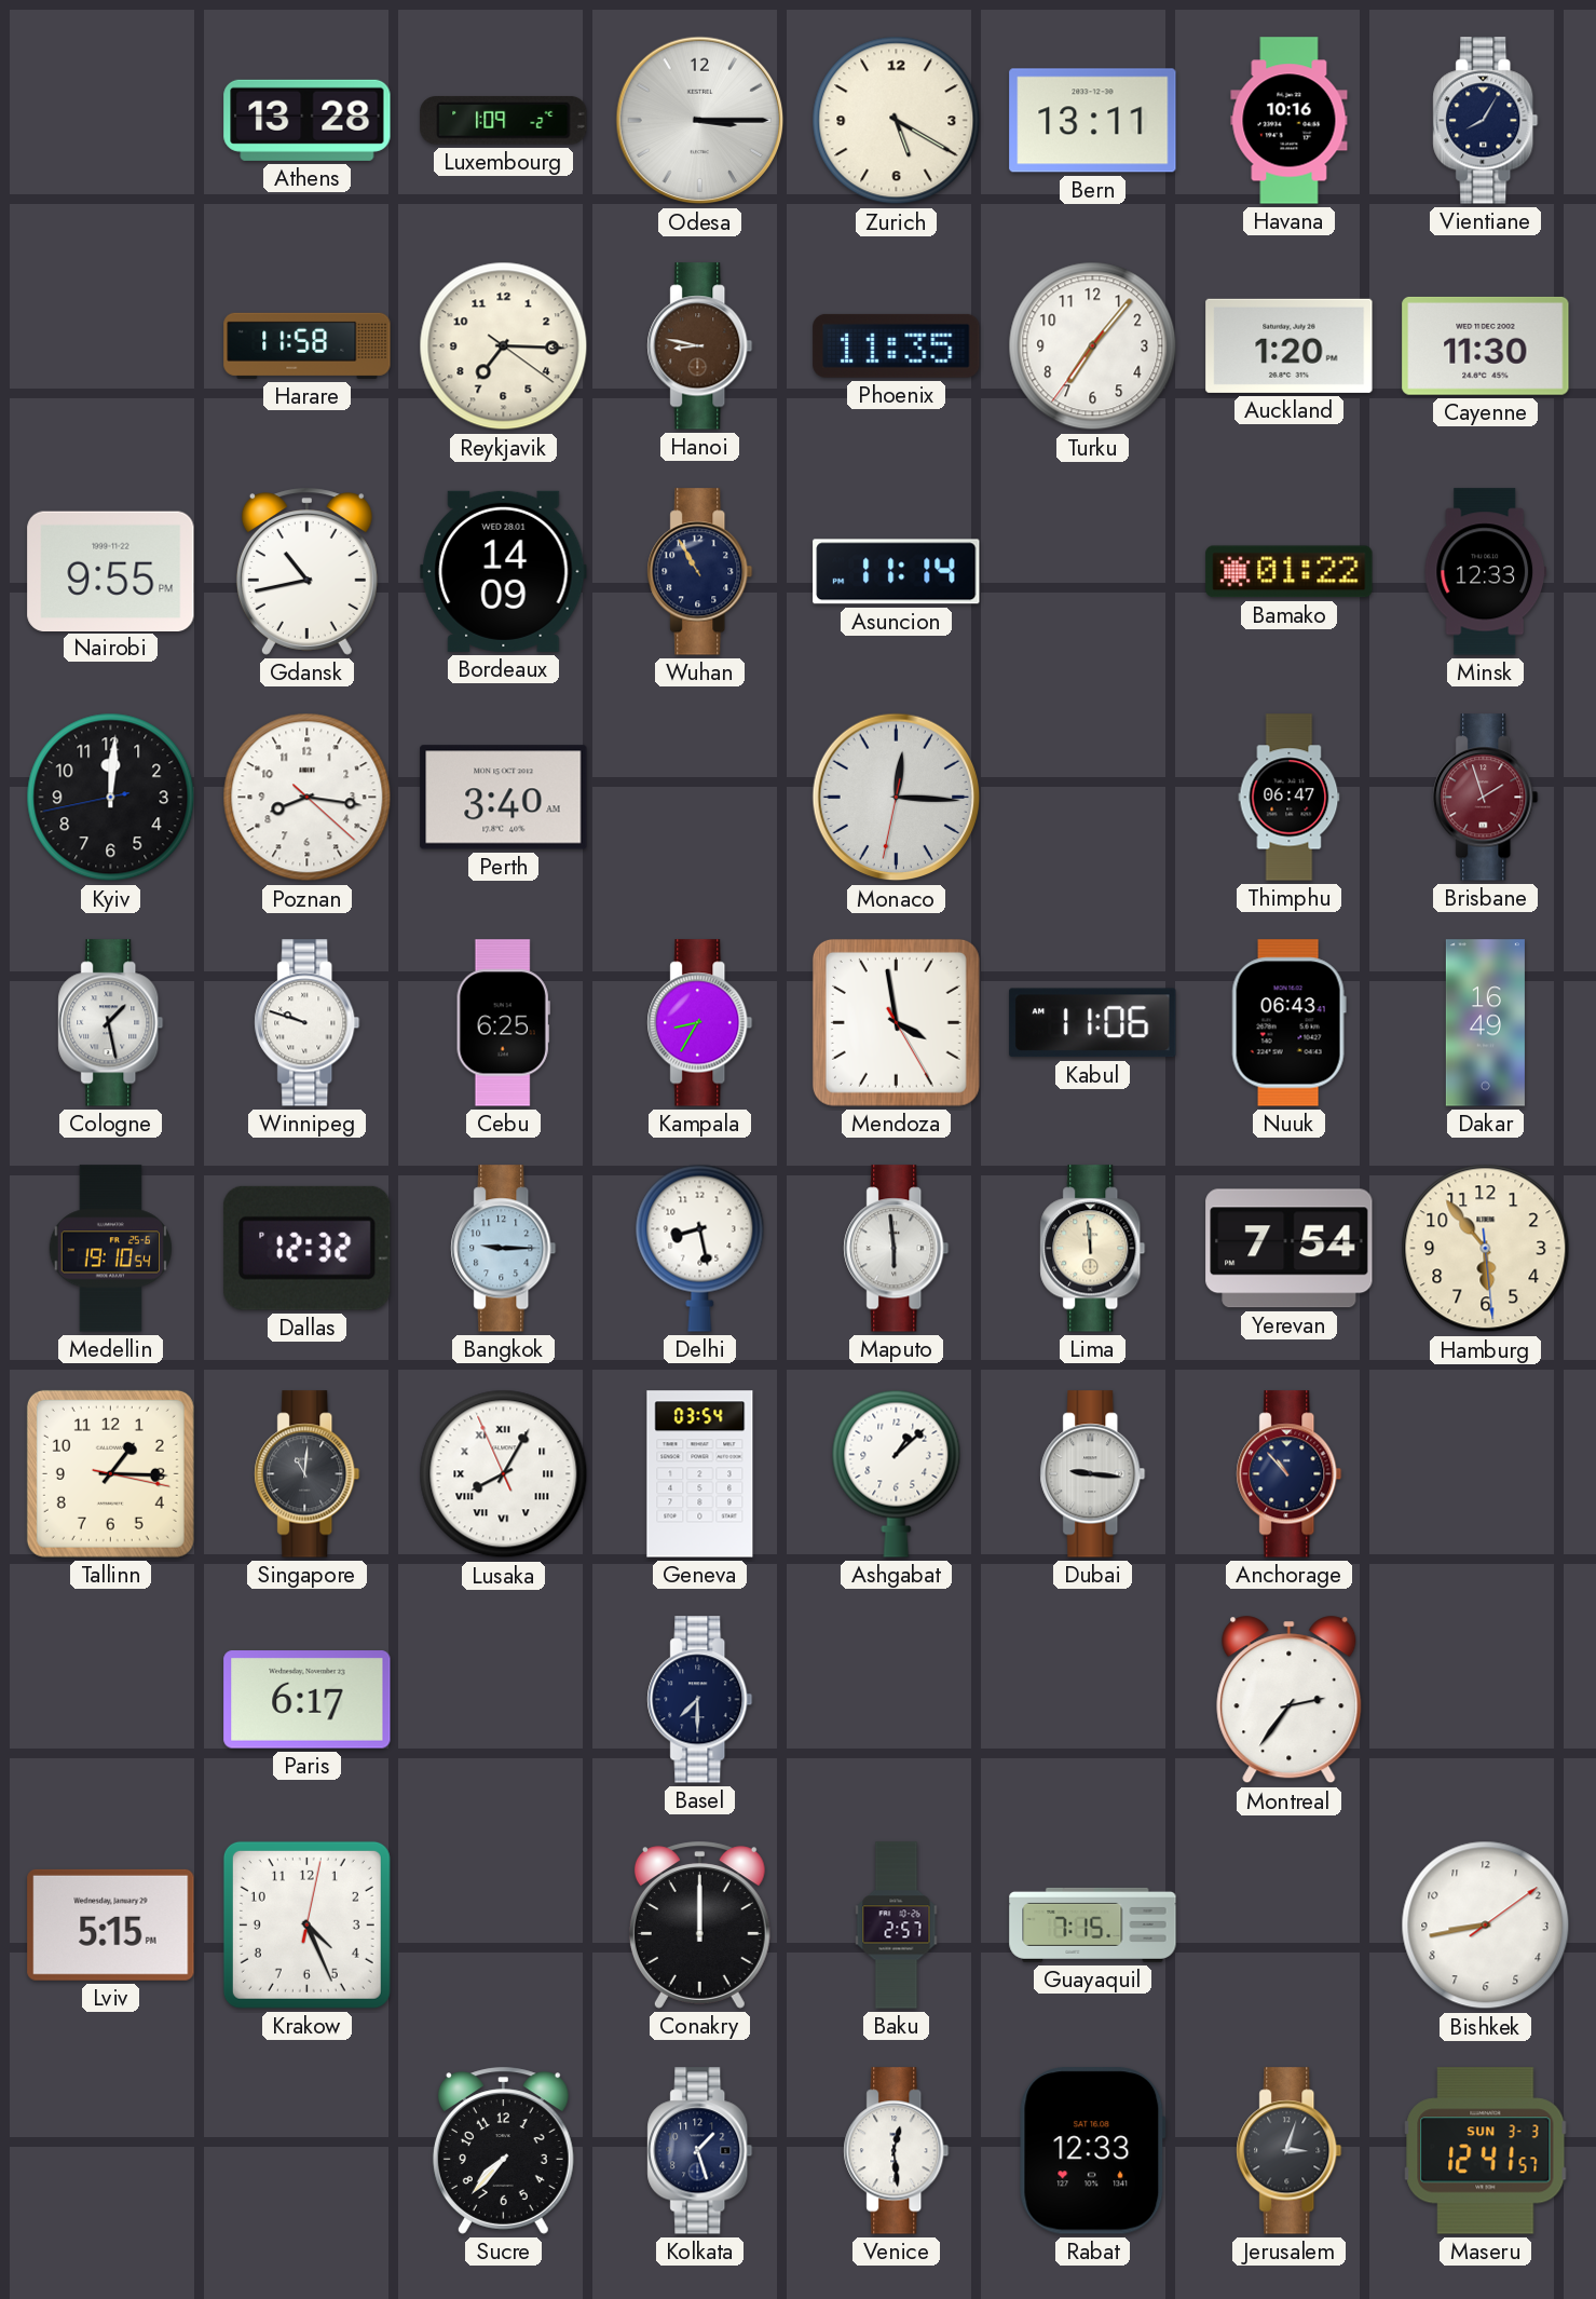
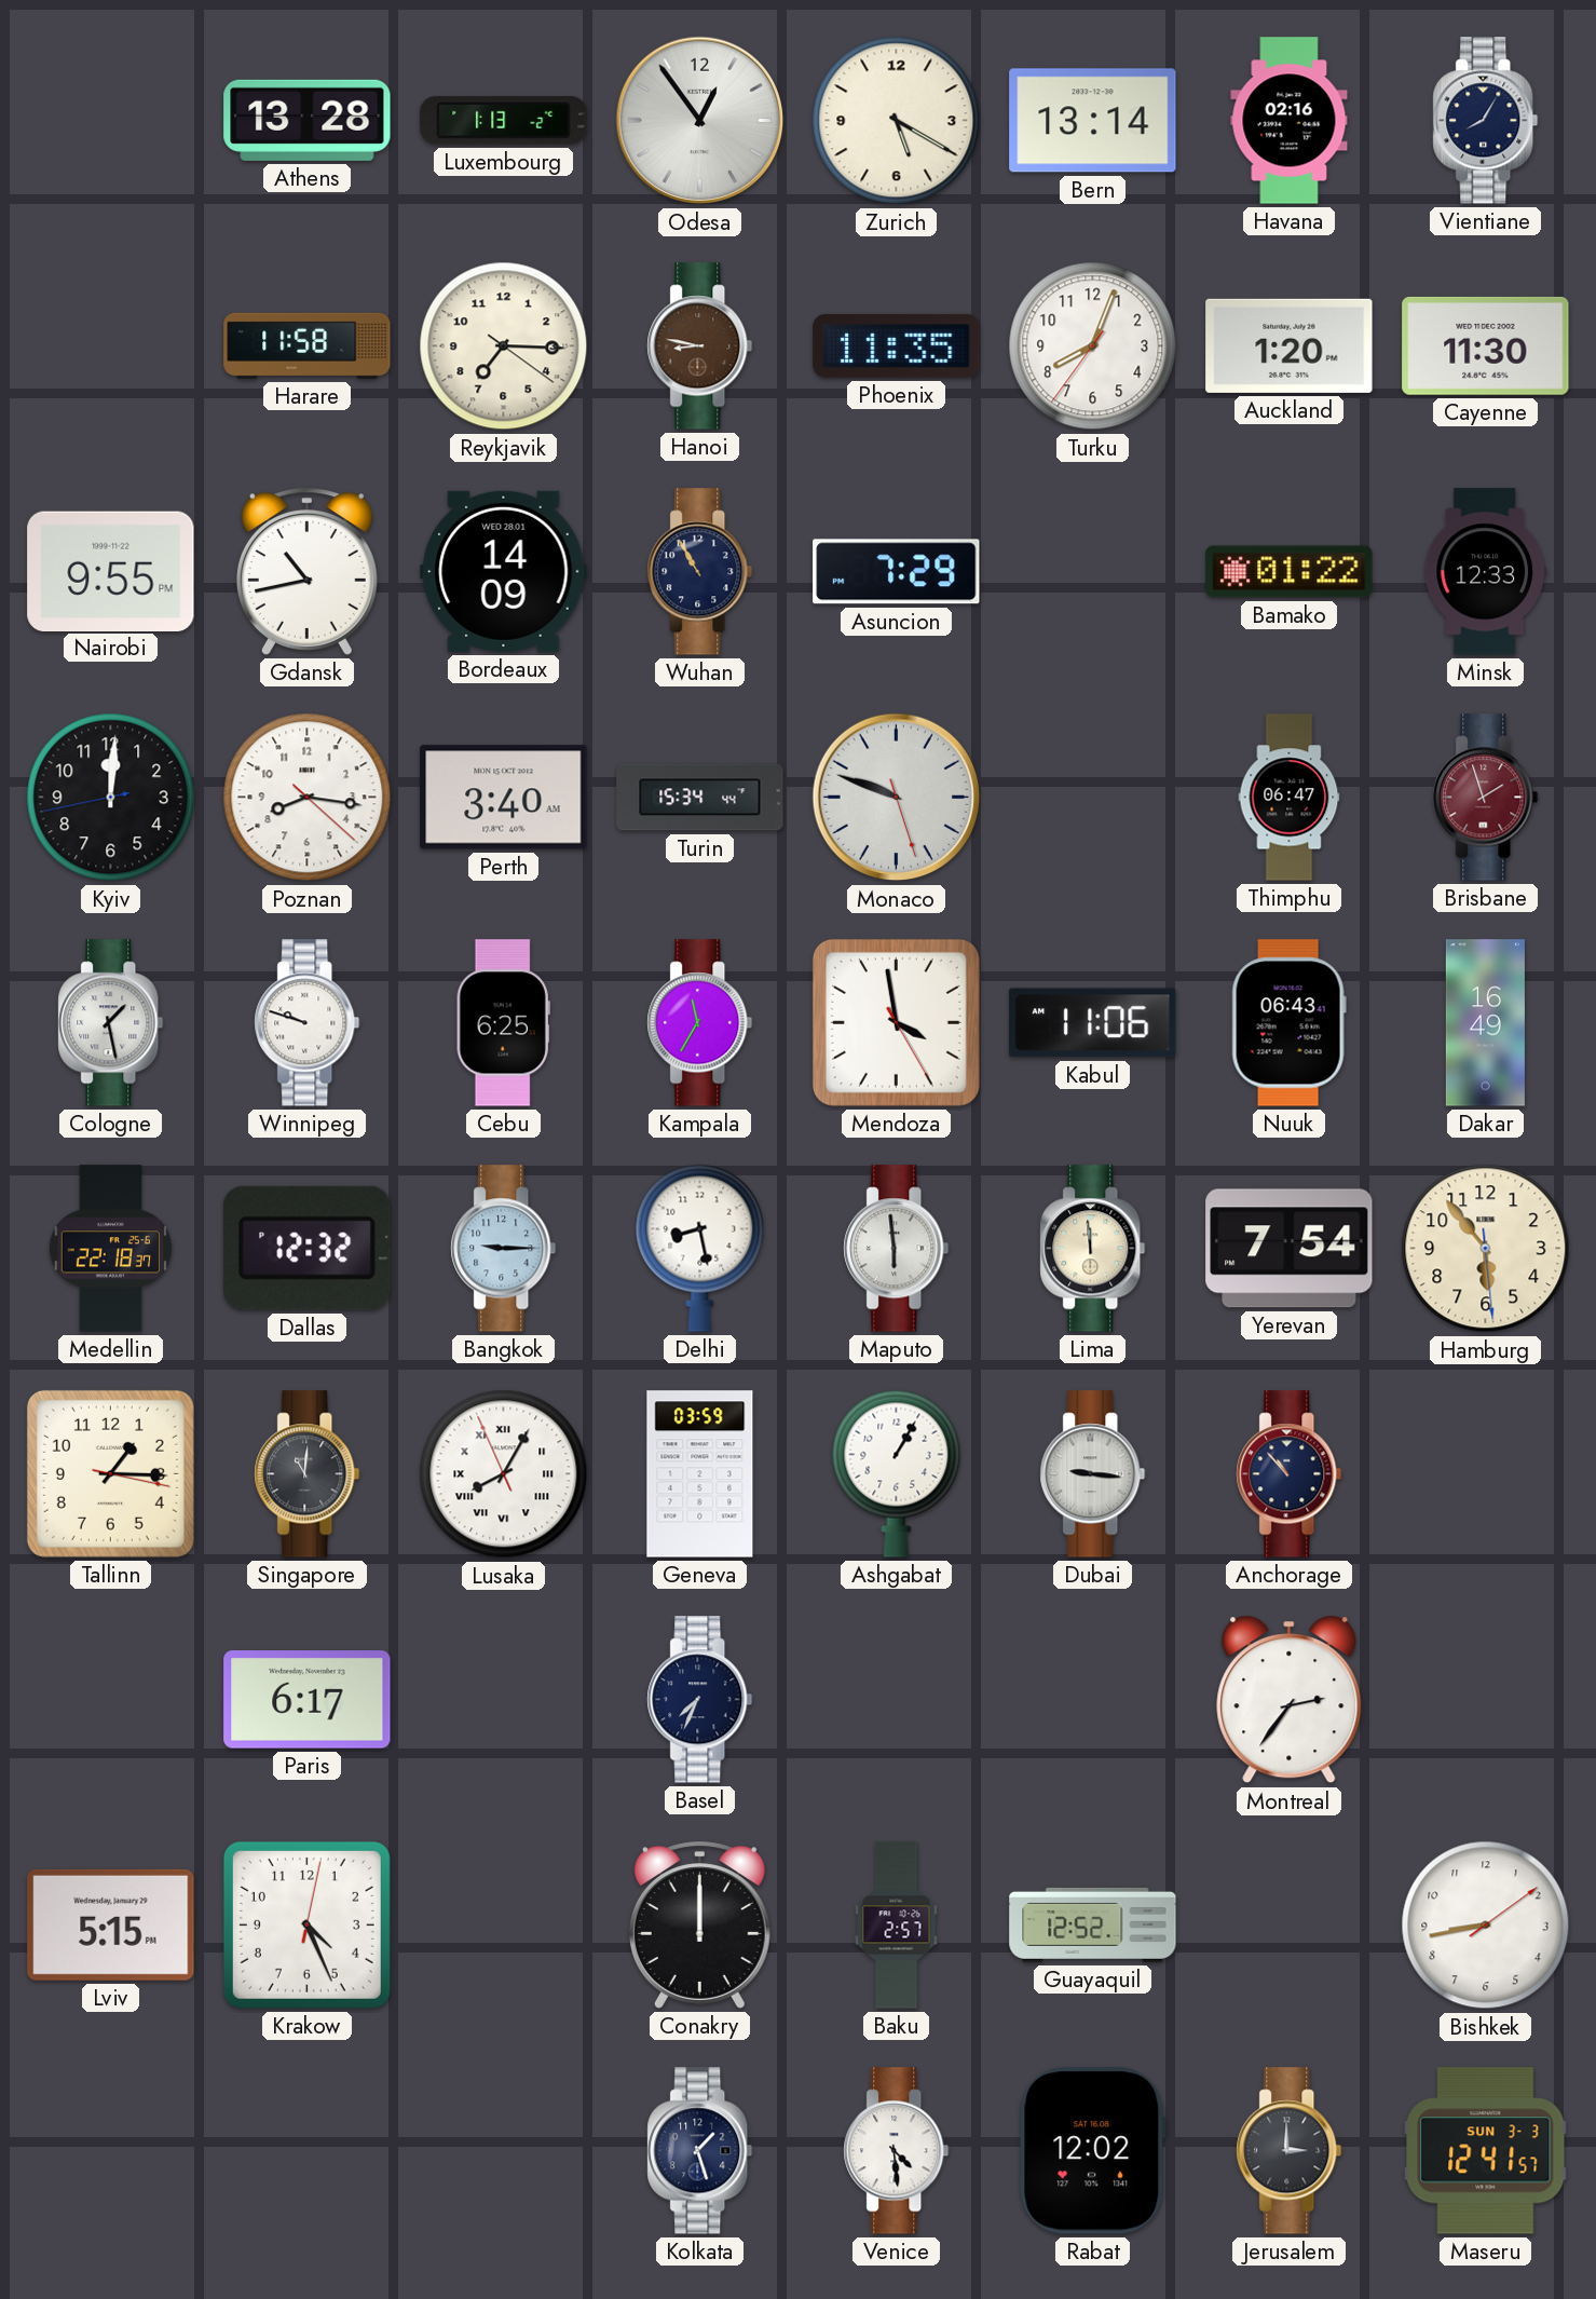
Luxembourg: 1:09 -> 1:13 (504, 121)
Odesa: 3:15 -> 12:54 (700, 121)
Bern: 13:11 -> 13:14 (1093, 121)
Havana: 10:16 -> 02:16 (1290, 121)
Turku: 7:06 -> 8:03 (1093, 346)
Asuncion: 11:14 -> 7:29 (897, 572)
Turin: none -> 15:34 (700, 798)
Monaco: 12:15 -> 9:48 (897, 798)
Kampala: 8:35 -> 11:35 (700, 1023)
Medellin: 19:10 -> 22:18 (110, 1249)
Geneva: 03:54 -> 03:59 (700, 1474)
Ashgabat: 1:08 -> 1:05 (897, 1473)
Basel: 7:30 -> 7:34 (700, 1700)
Guayaquil: 7:15 -> 12:52 (1093, 1924)
Sucre: 7:37 -> none (503, 2151)
Venice: 12:29 -> 4:29 (897, 2151)
Rabat: 12:33 -> 12:02 (1093, 2151)
Jerusalem: 3:03 -> 3:00 (1290, 2151)
